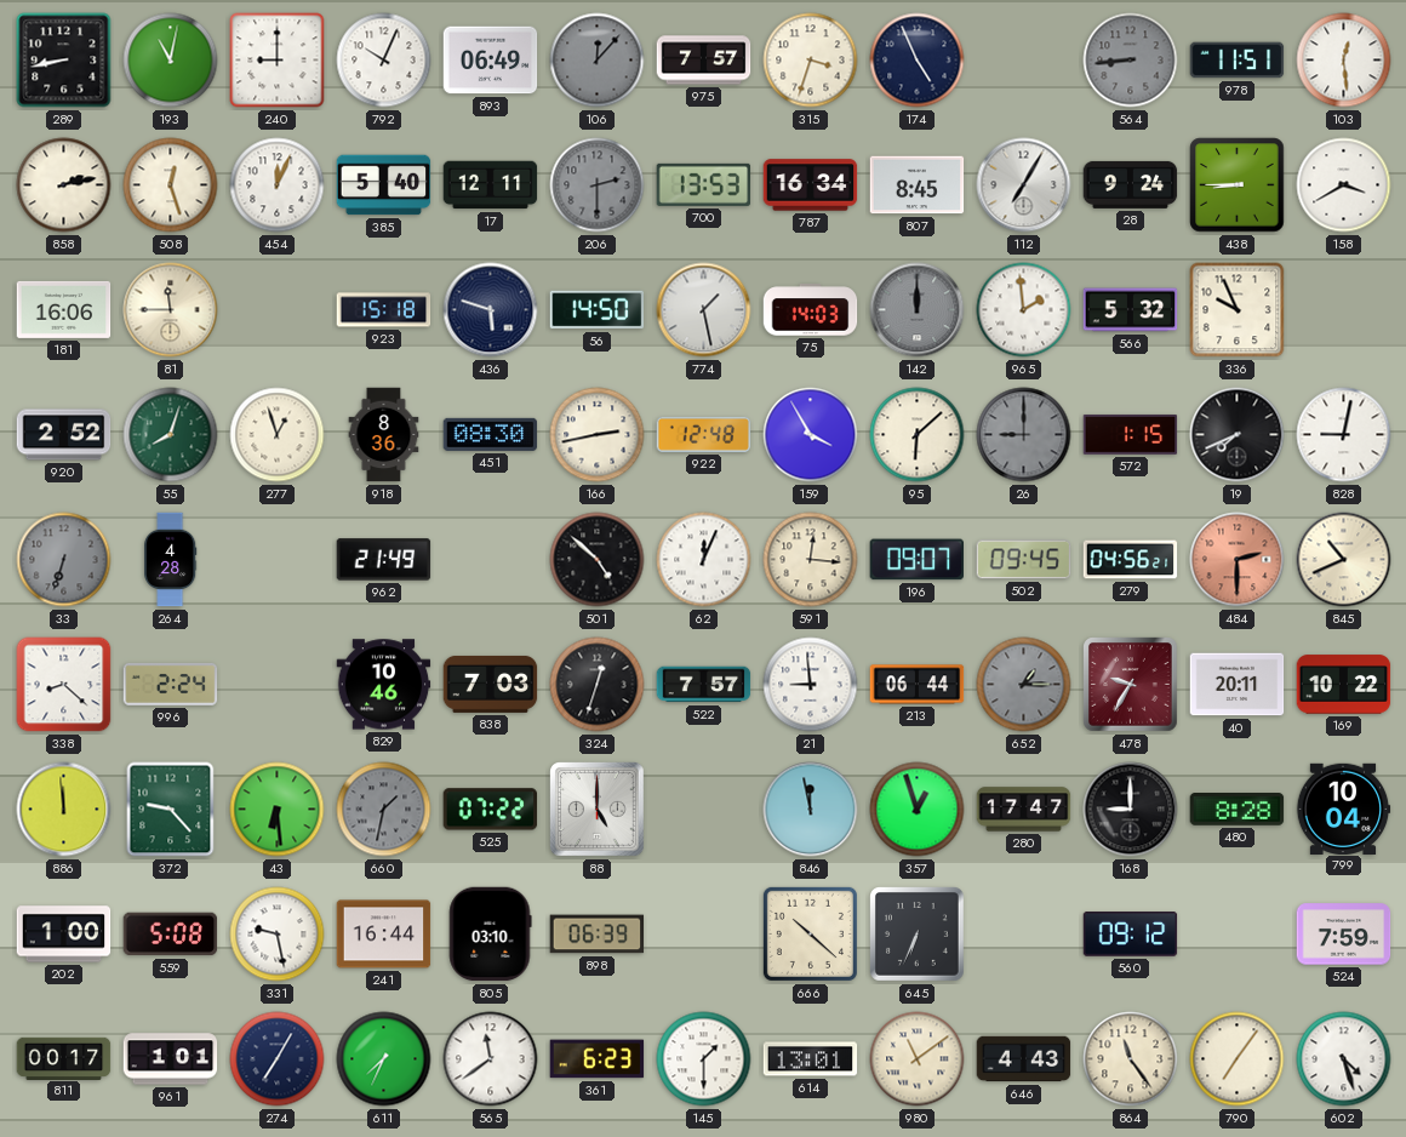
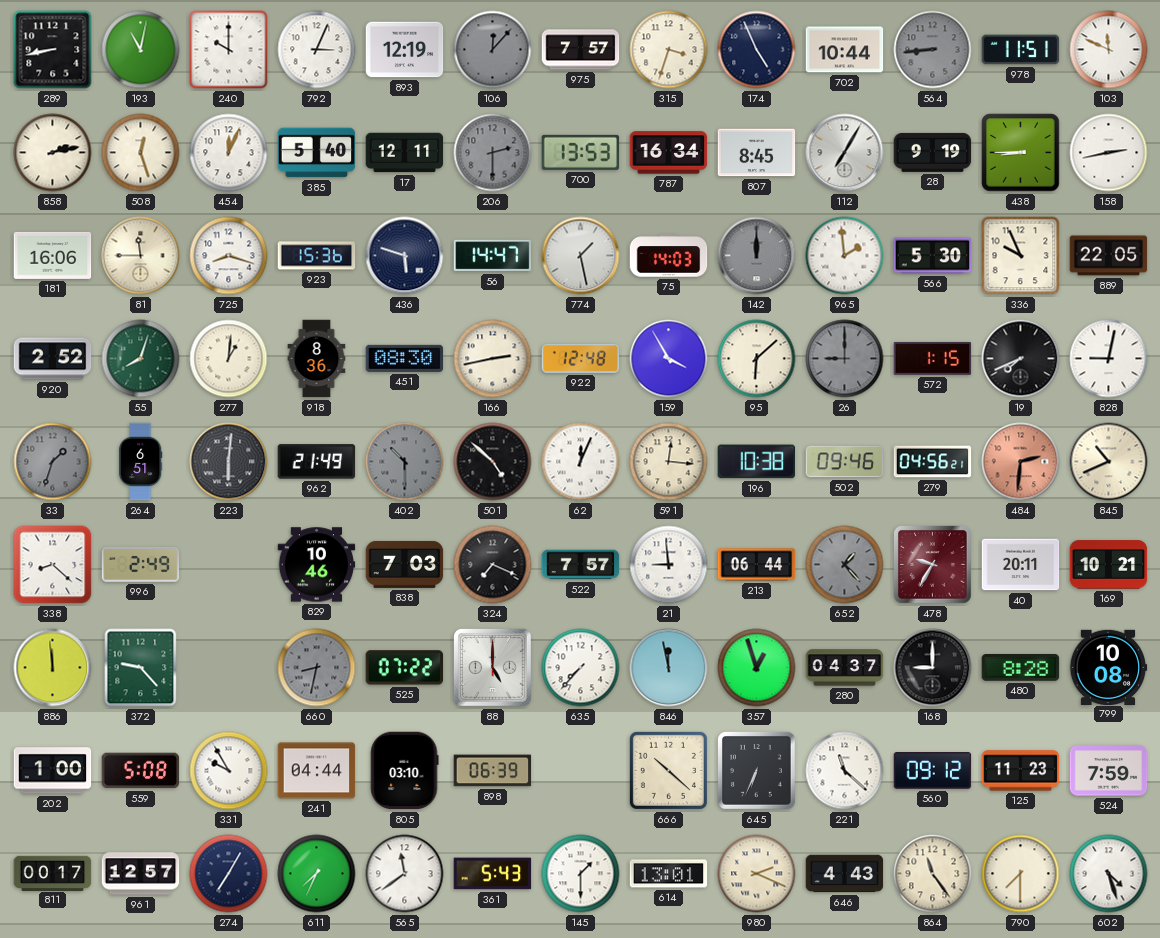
240: 9:00 -> 10:00 (229, 50)
792: 10:04 -> 3:04 (317, 50)
893: 06:49 -> 12:19 (405, 50)
702: none -> 10:44 (845, 50)
103: 12:29 -> 11:49 (1109, 50)
28: 9:24 -> 9:19 (933, 152)
158: 3:40 -> 2:43 (1109, 153)
725: none -> 8:18 (229, 256)
923: 15:18 -> 15:36 (317, 256)
56: 14:50 -> 14:47 (493, 256)
566: 5:32 -> 5:30 (933, 256)
889: none -> 22:05 (1109, 256)
277: 12:57 -> 1:01 (229, 359)
33: 6:33 -> 1:33 (53, 462)
264: 4:28 -> 6:51 (141, 462)
223: none -> 6:01 (229, 462)
402: none -> 10:30 (405, 462)
196: 09:07 -> 10:38 (757, 462)
502: 09:45 -> 09:46 (845, 462)
484: 2:30 -> 2:31 (1021, 462)
996: 2:24 -> 2:49 (141, 564)
324: 12:33 -> 7:19 (493, 565)
652: 1:15 -> 1:23 (845, 565)
169: 10:22 -> 10:21 (1109, 565)
43: 6:29 -> none (278, 810)
660: 1:32 -> 8:32 (317, 668)
635: none -> 7:37 (581, 668)
280: 17:47 -> 04:37 (845, 668)
799: 10:04 -> 10:08 (1108, 667)
331: 9:28 -> 9:55 (229, 771)
241: 16:44 -> 04:44 (317, 771)
221: none -> 11:22 (845, 771)
125: none -> 11:23 (1021, 771)
961: 1:01 -> 12:57 (141, 874)
361: 6:23 -> 5:43 (493, 874)
980: 11:09 -> 2:19 (757, 874)
790: 7:06 -> 7:30 (1021, 874)
